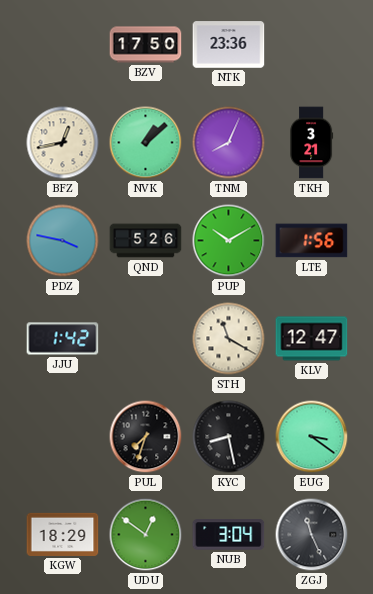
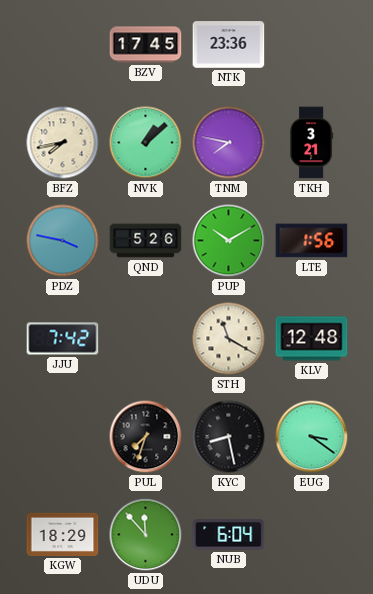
BZV: 17:50 -> 17:45 (146, 45)
BFZ: 12:43 -> 7:43 (63, 143)
TNM: 8:04 -> 7:47 (229, 143)
JJU: 1:42 -> 7:42 (63, 339)
KLV: 12:47 -> 12:48 (312, 339)
UDU: 12:51 -> 11:53 (146, 535)
NUB: 3:04 -> 6:04 (229, 535)
ZGJ: 11:26 -> none (312, 535)
